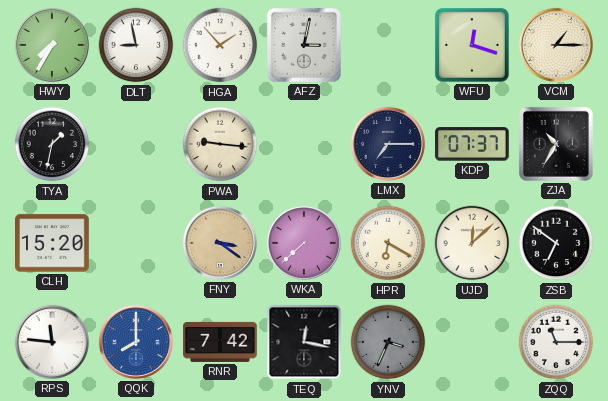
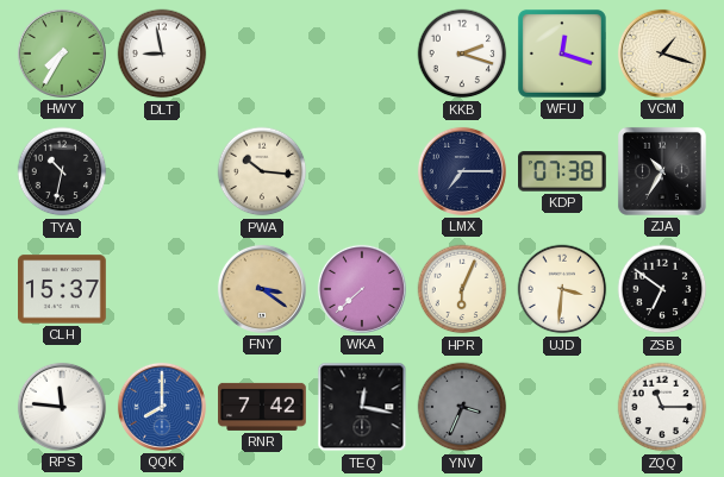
HGA: 1:53 -> none (220, 45)
AFZ: 3:02 -> none (304, 45)
KKB: none -> 2:18 (462, 54)
VCM: 1:15 -> 1:18 (662, 54)
TYA: 1:32 -> 10:32 (62, 171)
PWA: 9:16 -> 10:16 (262, 171)
KDP: 07:37 -> 07:38 (563, 171)
CLH: 15:20 -> 15:37 (62, 289)
HPR: 6:20 -> 6:04 (462, 289)
UJD: 12:08 -> 3:31 (562, 289)
